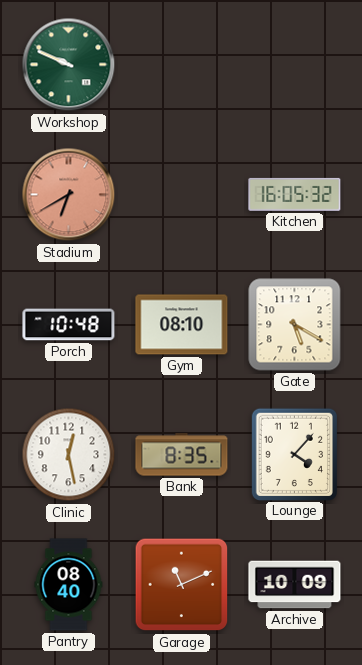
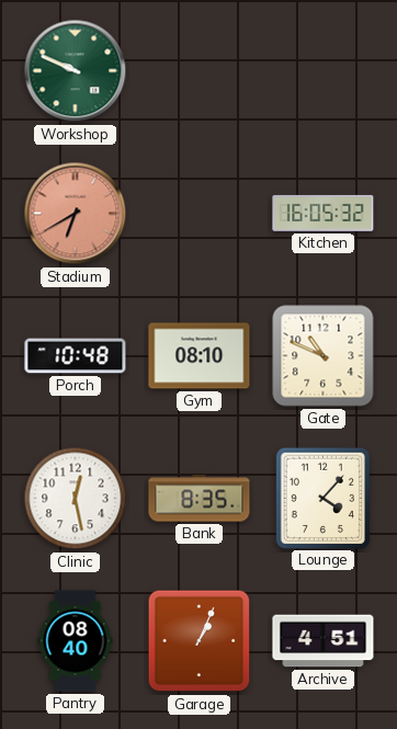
Gate: 5:20 -> 10:49 (324, 356)
Garage: 11:11 -> 1:04 (200, 641)
Archive: 10:09 -> 4:51 (324, 641)
